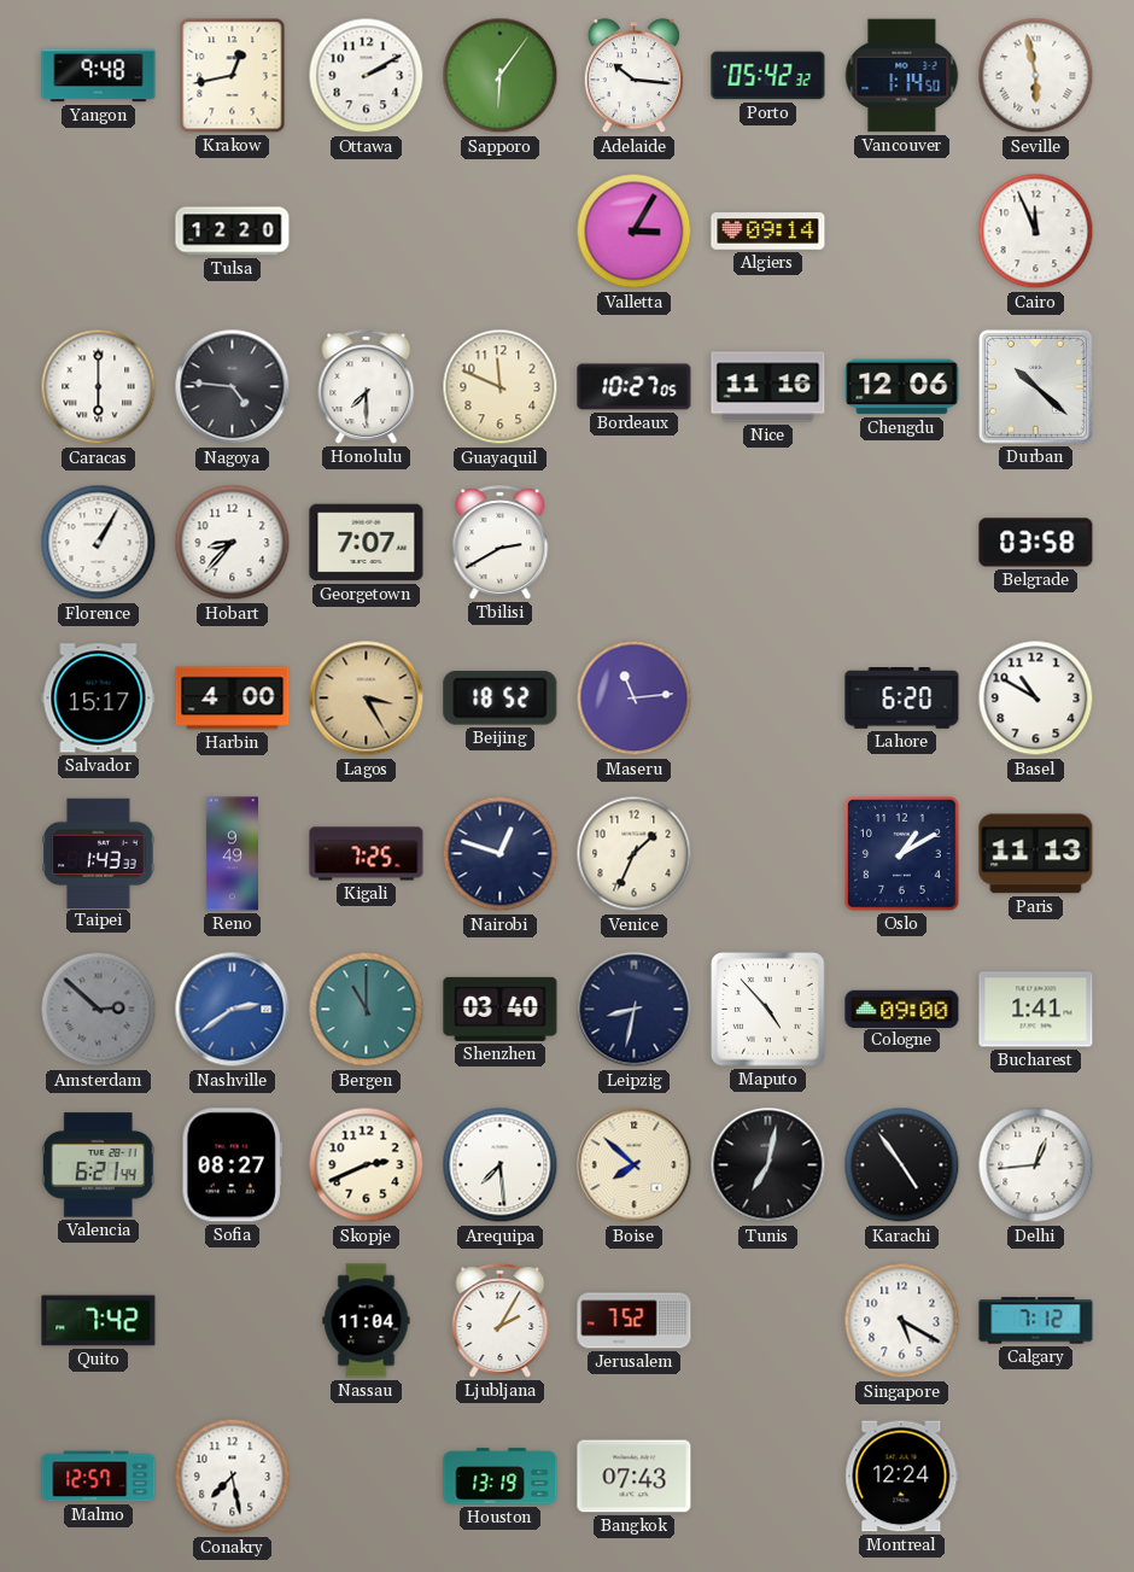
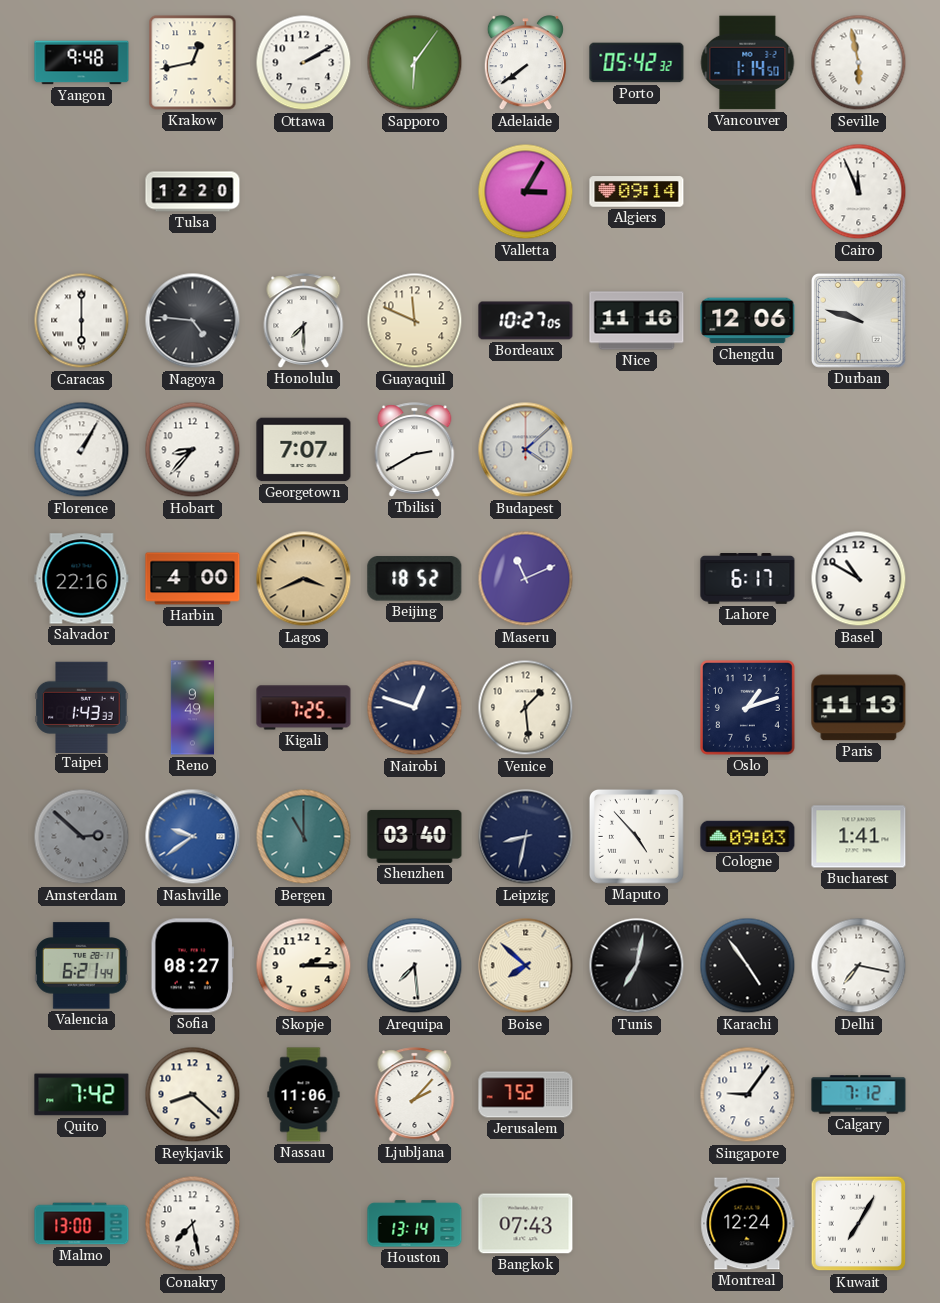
Adelaide: 10:16 -> 7:39 (525, 63)
Durban: 10:22 -> 9:48 (858, 320)
Budapest: none -> 4:08 (526, 450)
Belgrade: 03:58 -> none (1036, 543)
Salvador: 15:17 -> 22:16 (82, 579)
Lagos: 3:25 -> 3:41 (304, 579)
Maseru: 11:14 -> 11:11 (526, 579)
Lahore: 6:20 -> 6:17 (748, 579)
Venice: 1:34 -> 1:29 (526, 708)
Oslo: 1:10 -> 1:12 (748, 708)
Nashville: 2:39 -> 9:39 (193, 837)
Cologne: 09:00 -> 09:03 (748, 836)
Skopje: 2:41 -> 2:15 (304, 966)
Delhi: 12:44 -> 7:17 (859, 966)
Reykjavik: none -> 8:22 (193, 1095)
Nassau: 11:04 -> 11:06 (304, 1095)
Ljubljana: 2:05 -> 2:07 (415, 1095)
Singapore: 5:20 -> 9:06 (748, 1095)
Malmo: 12:57 -> 13:00 (82, 1224)
Houston: 13:19 -> 13:14 (415, 1224)
Kuwait: none -> 7:05 (859, 1224)
